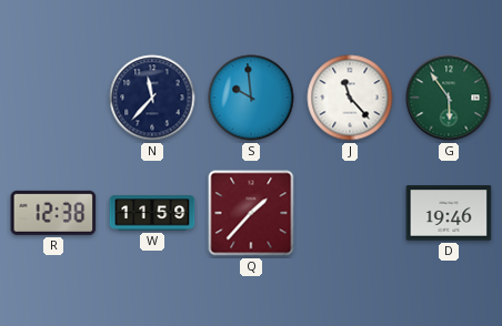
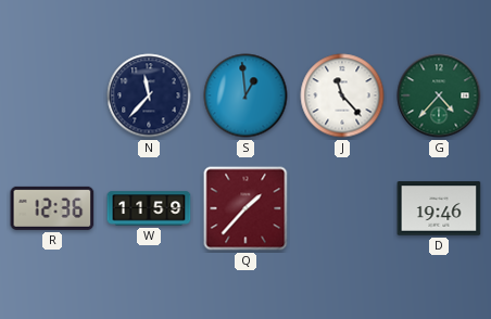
S: 9:59 -> 12:59 (246, 95)
G: 5:54 -> 4:37 (439, 95)
R: 12:38 -> 12:36 (52, 208)
